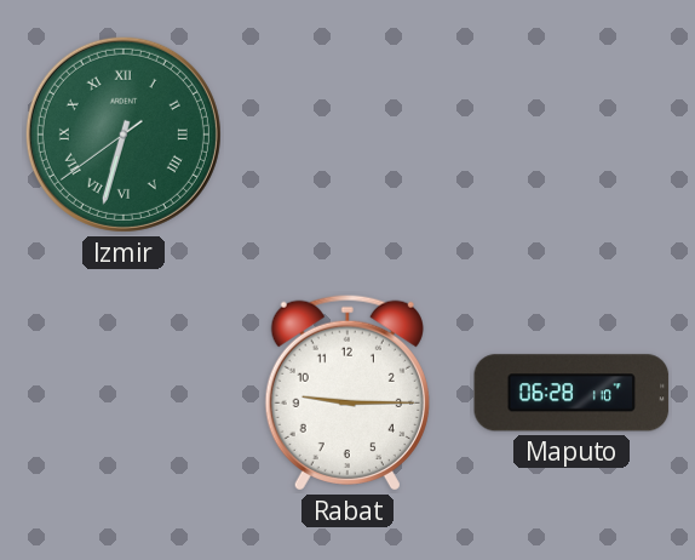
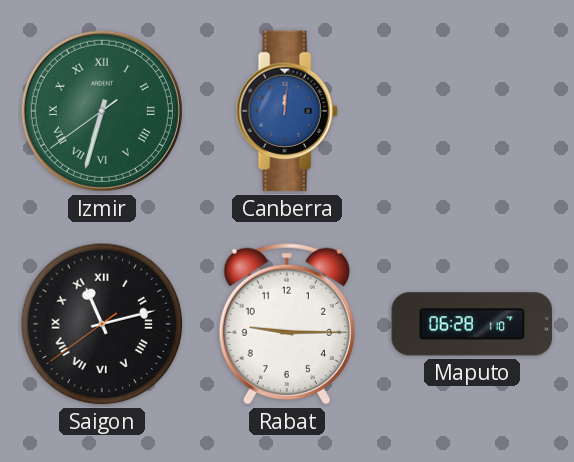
Canberra: none -> 12:01 (287, 111)
Saigon: none -> 11:12 (102, 324)
